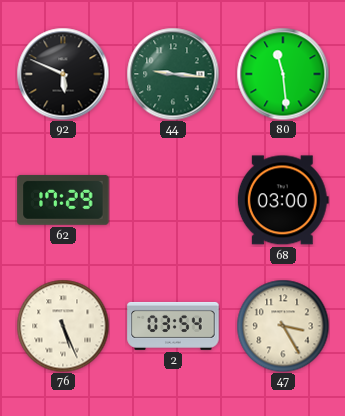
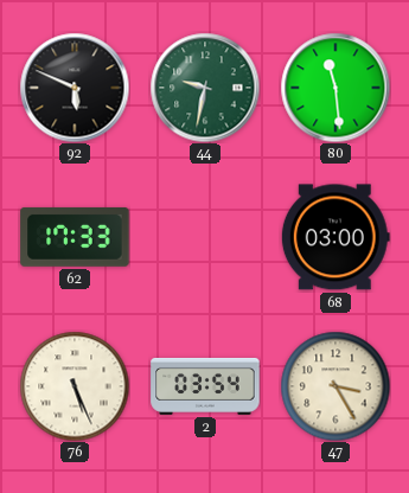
44: 9:16 -> 9:32 (205, 88)
62: 17:29 -> 17:33 (75, 237)
